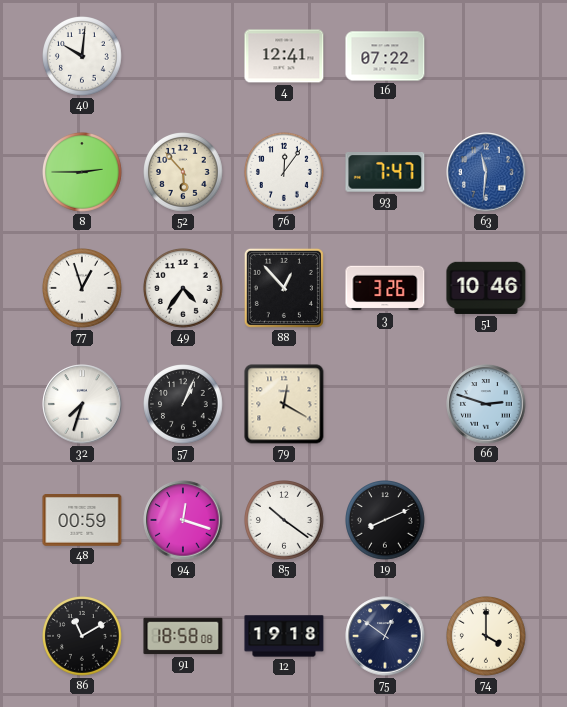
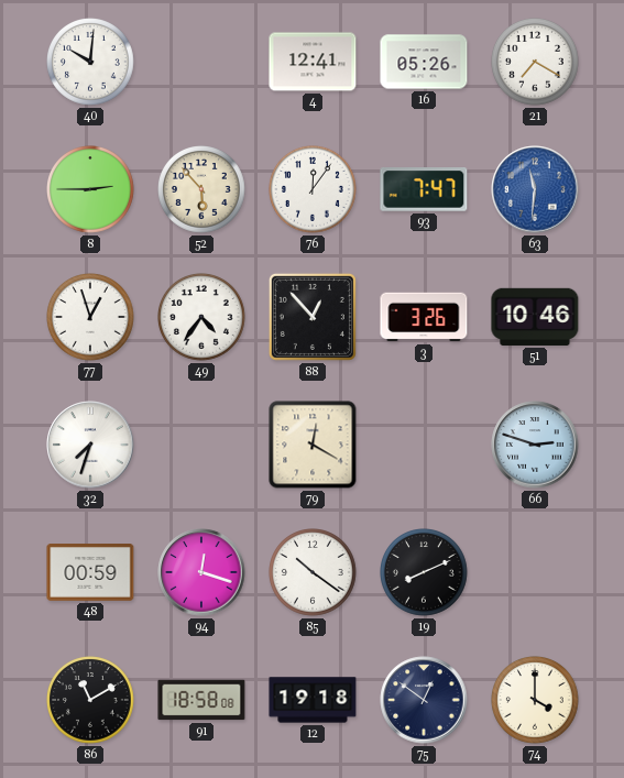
16: 07:22 -> 05:26 (424, 62)
21: none -> 7:20 (536, 63)
57: 1:04 -> none (184, 405)
